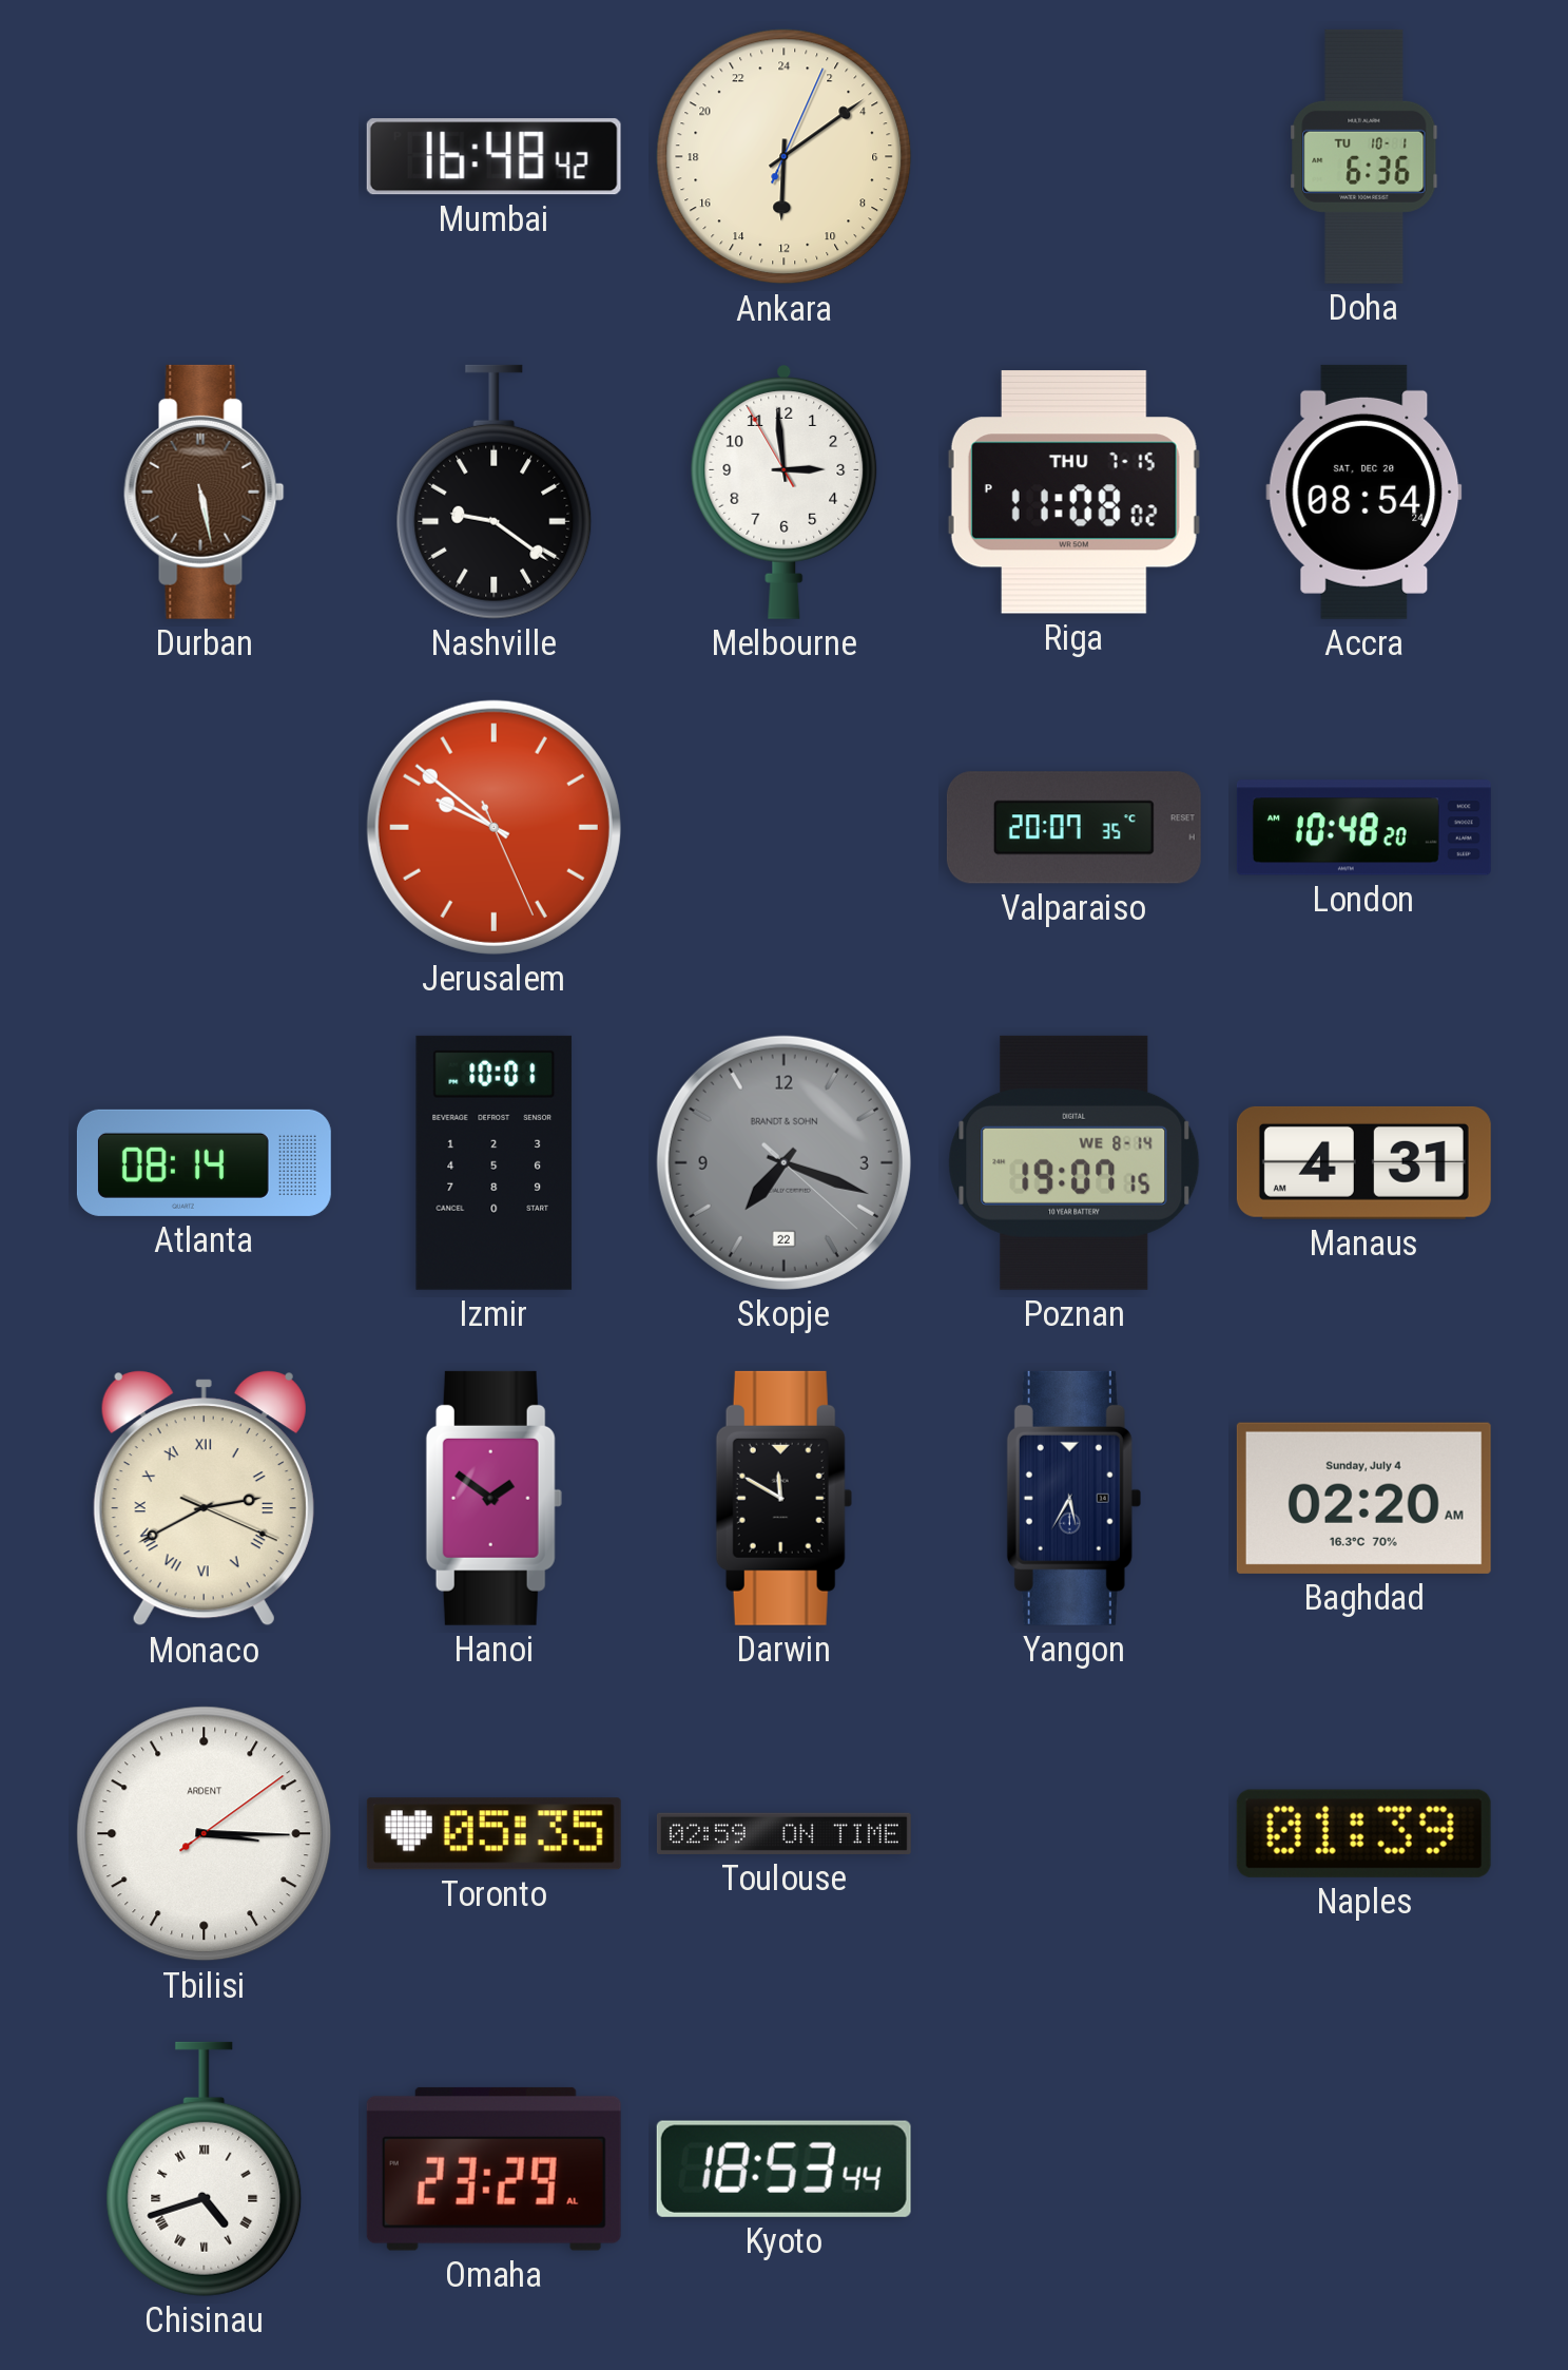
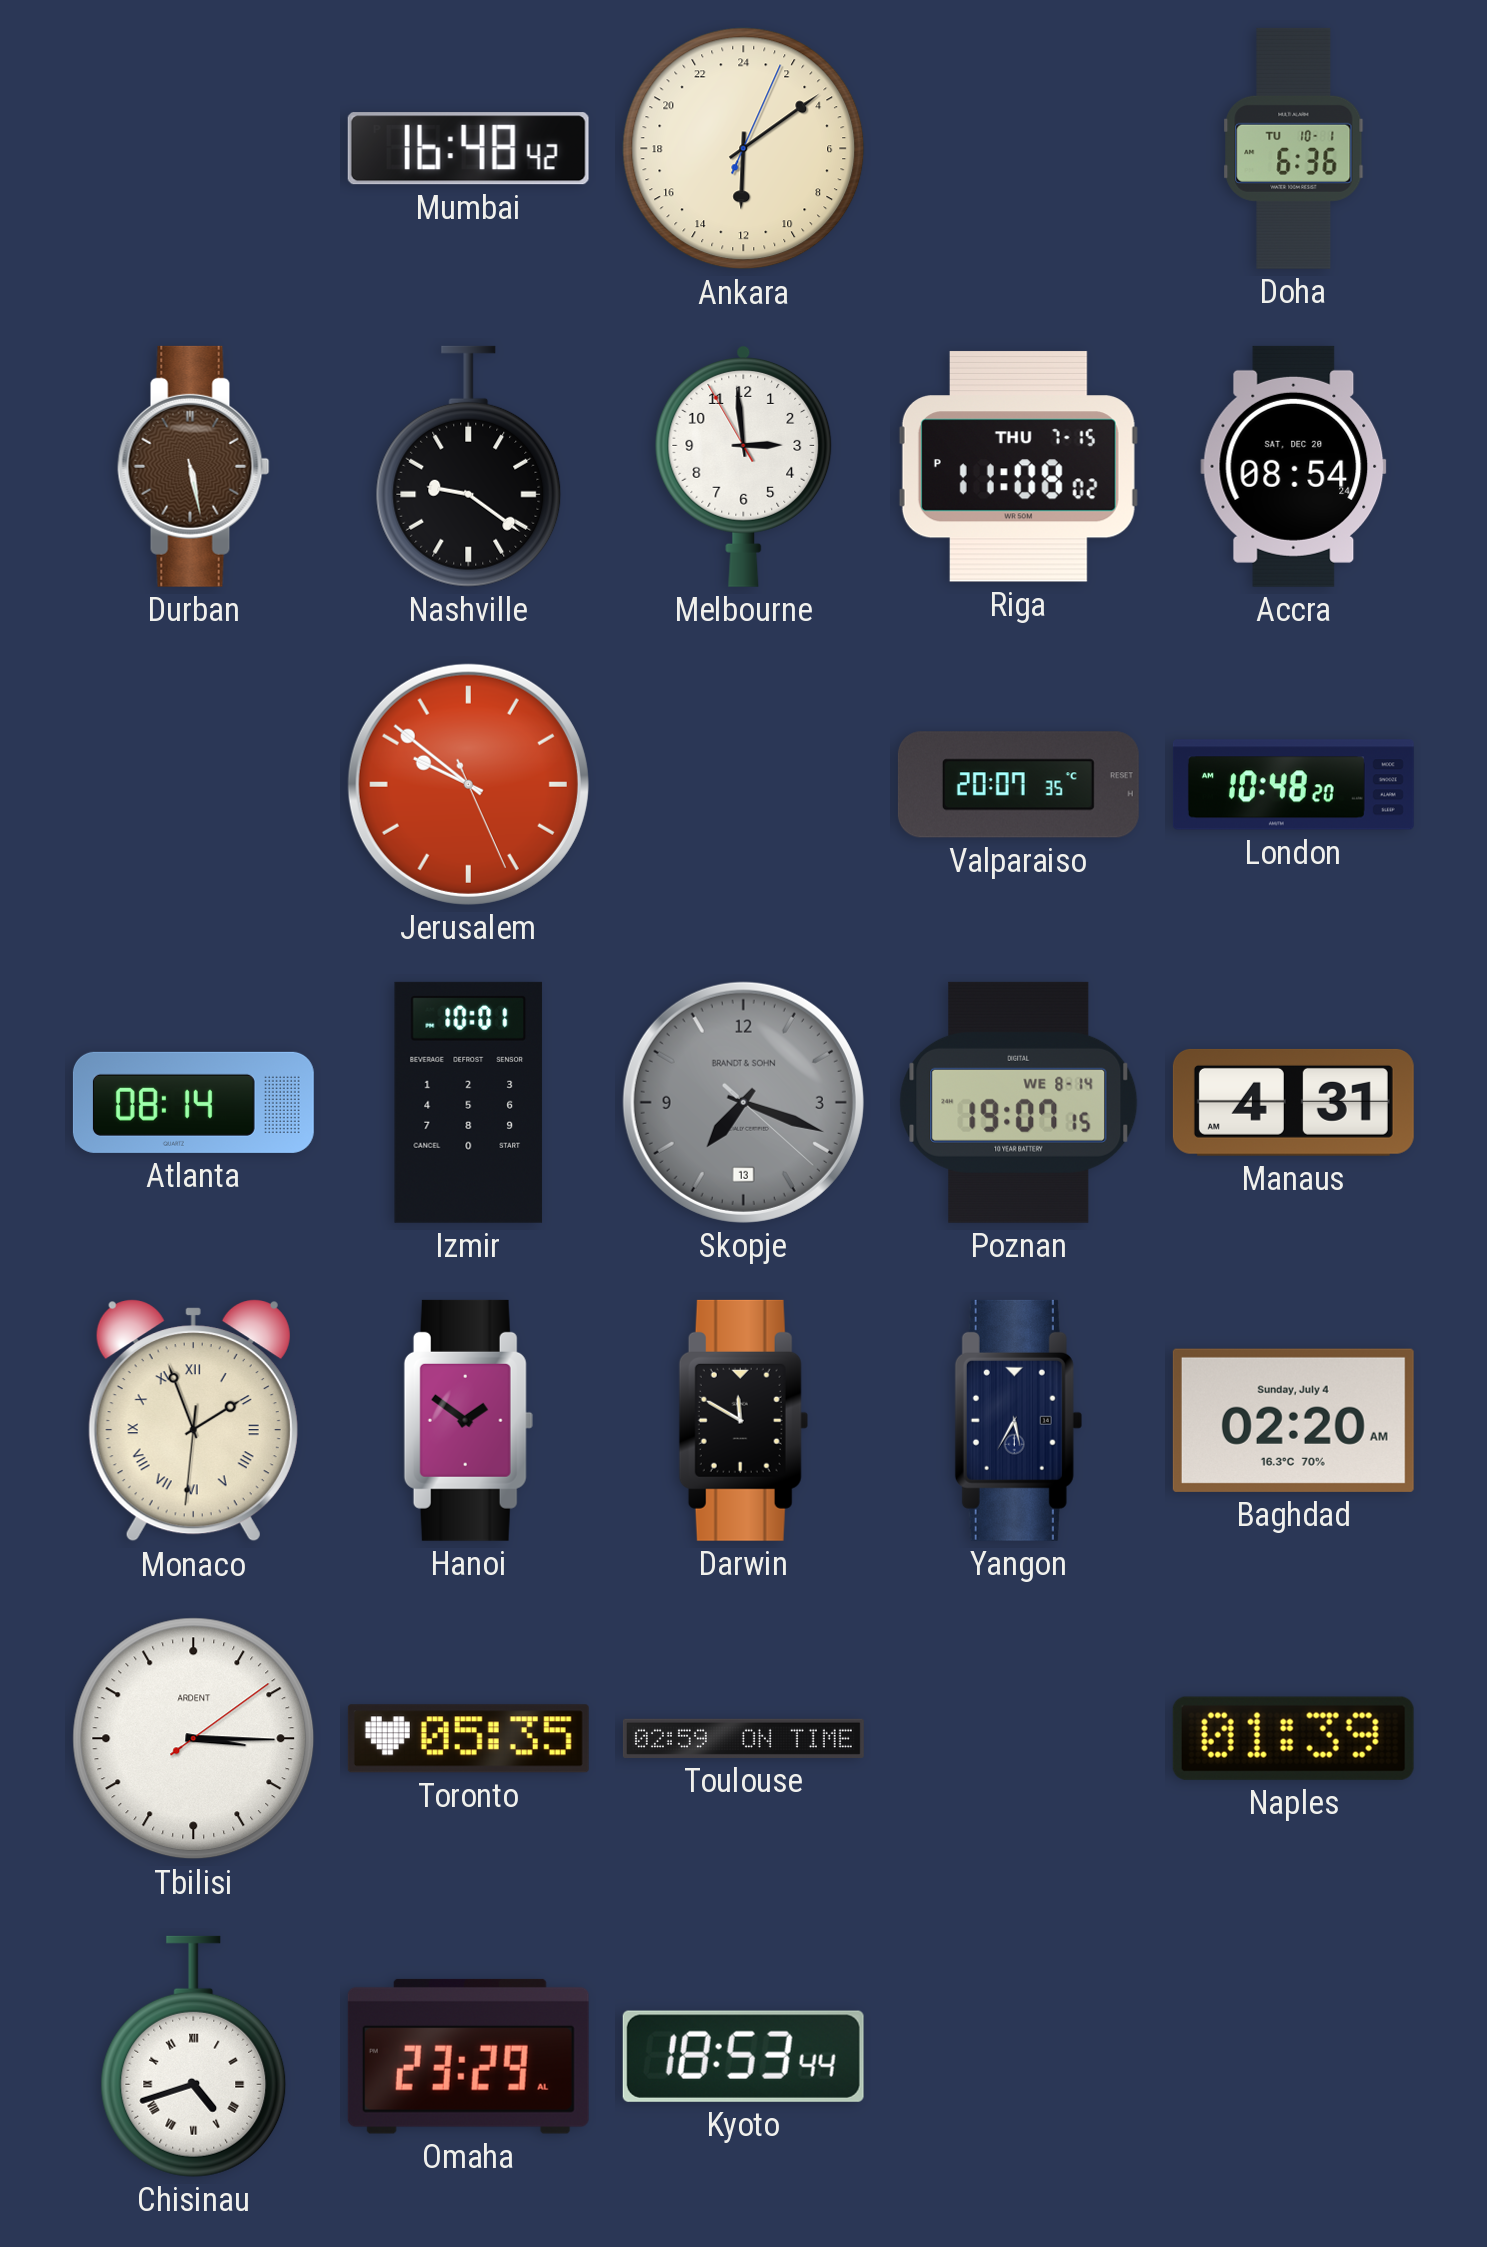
Skopje date: 22 -> 13 (743, 1102)
Monaco: 2:40 -> 1:56 (193, 1421)
